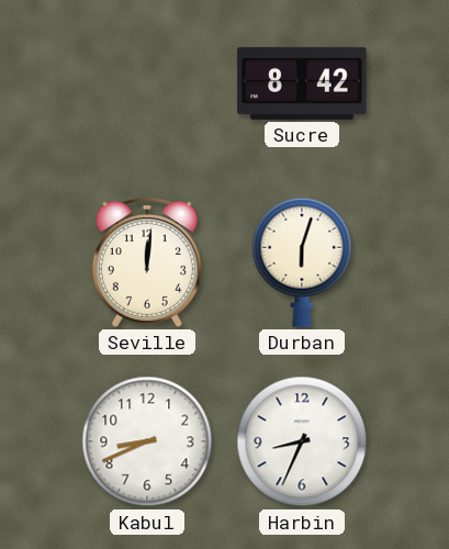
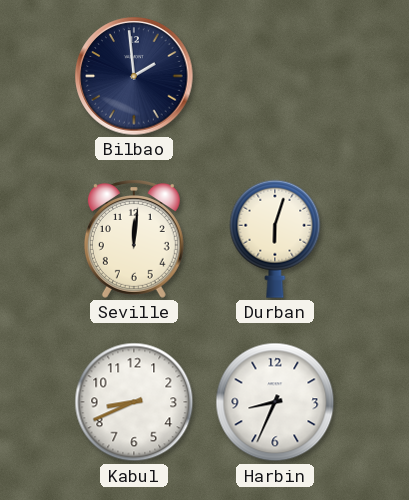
Bilbao: none -> 1:59 (134, 76)
Sucre: 8:42 -> none (302, 83)
